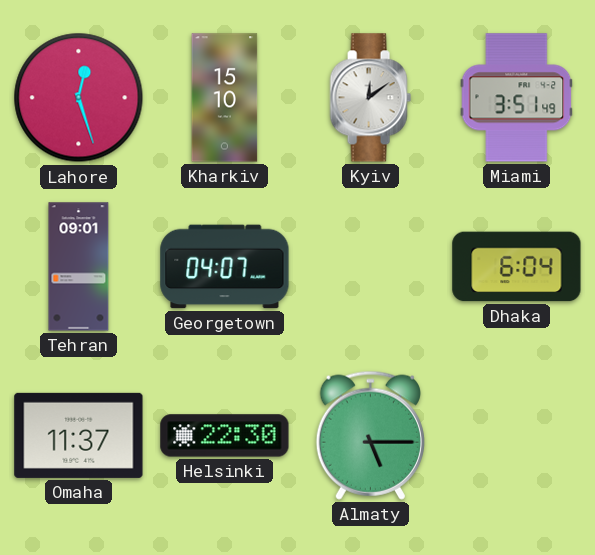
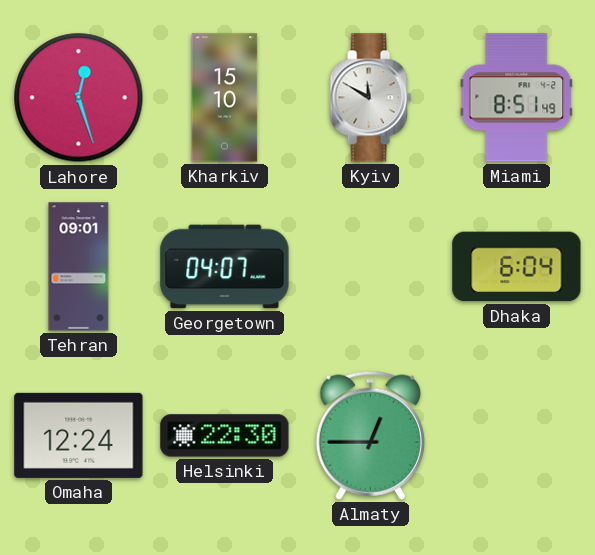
Kyiv: 12:09 -> 11:50 (370, 98)
Miami: 3:51 -> 8:51 (517, 98)
Omaha: 11:37 -> 12:24 (79, 435)
Almaty: 5:15 -> 12:45 (370, 435)
